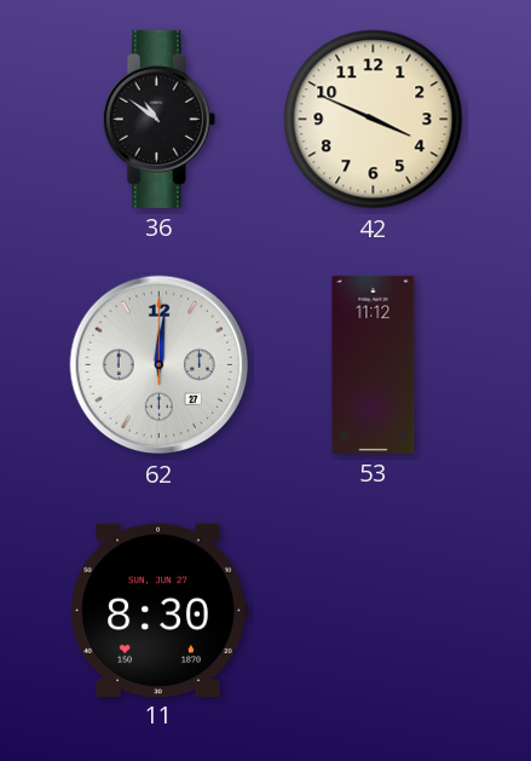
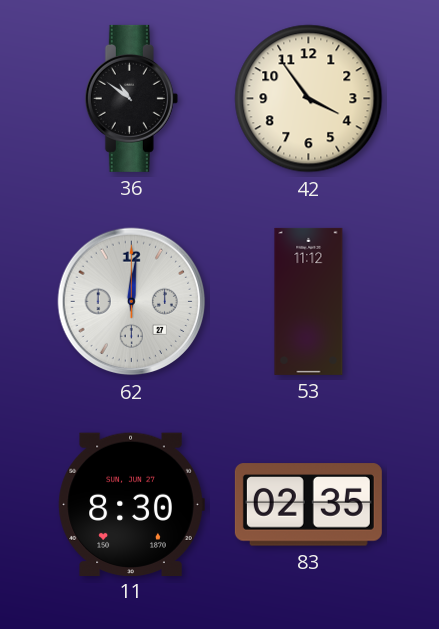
42: 3:49 -> 3:54 (309, 99)
83: none -> 02:35 (308, 505)
